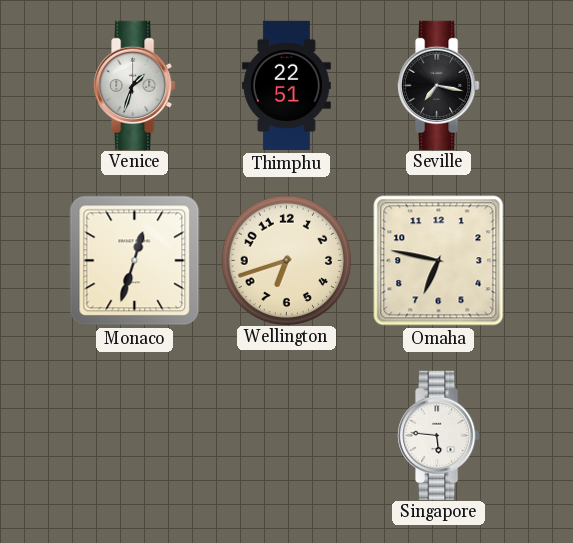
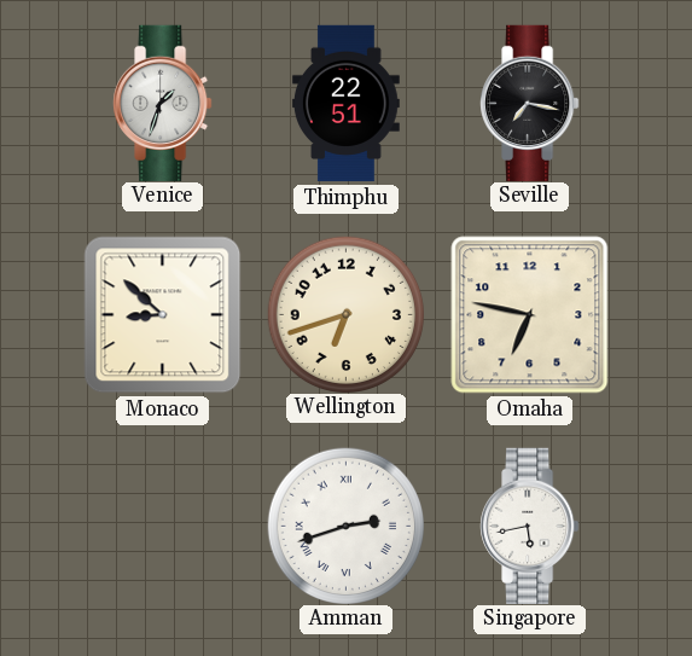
Monaco: 12:33 -> 8:52 (163, 315)
Amman: none -> 2:42 (345, 526)
Singapore: 5:46 -> 5:43 (530, 526)
